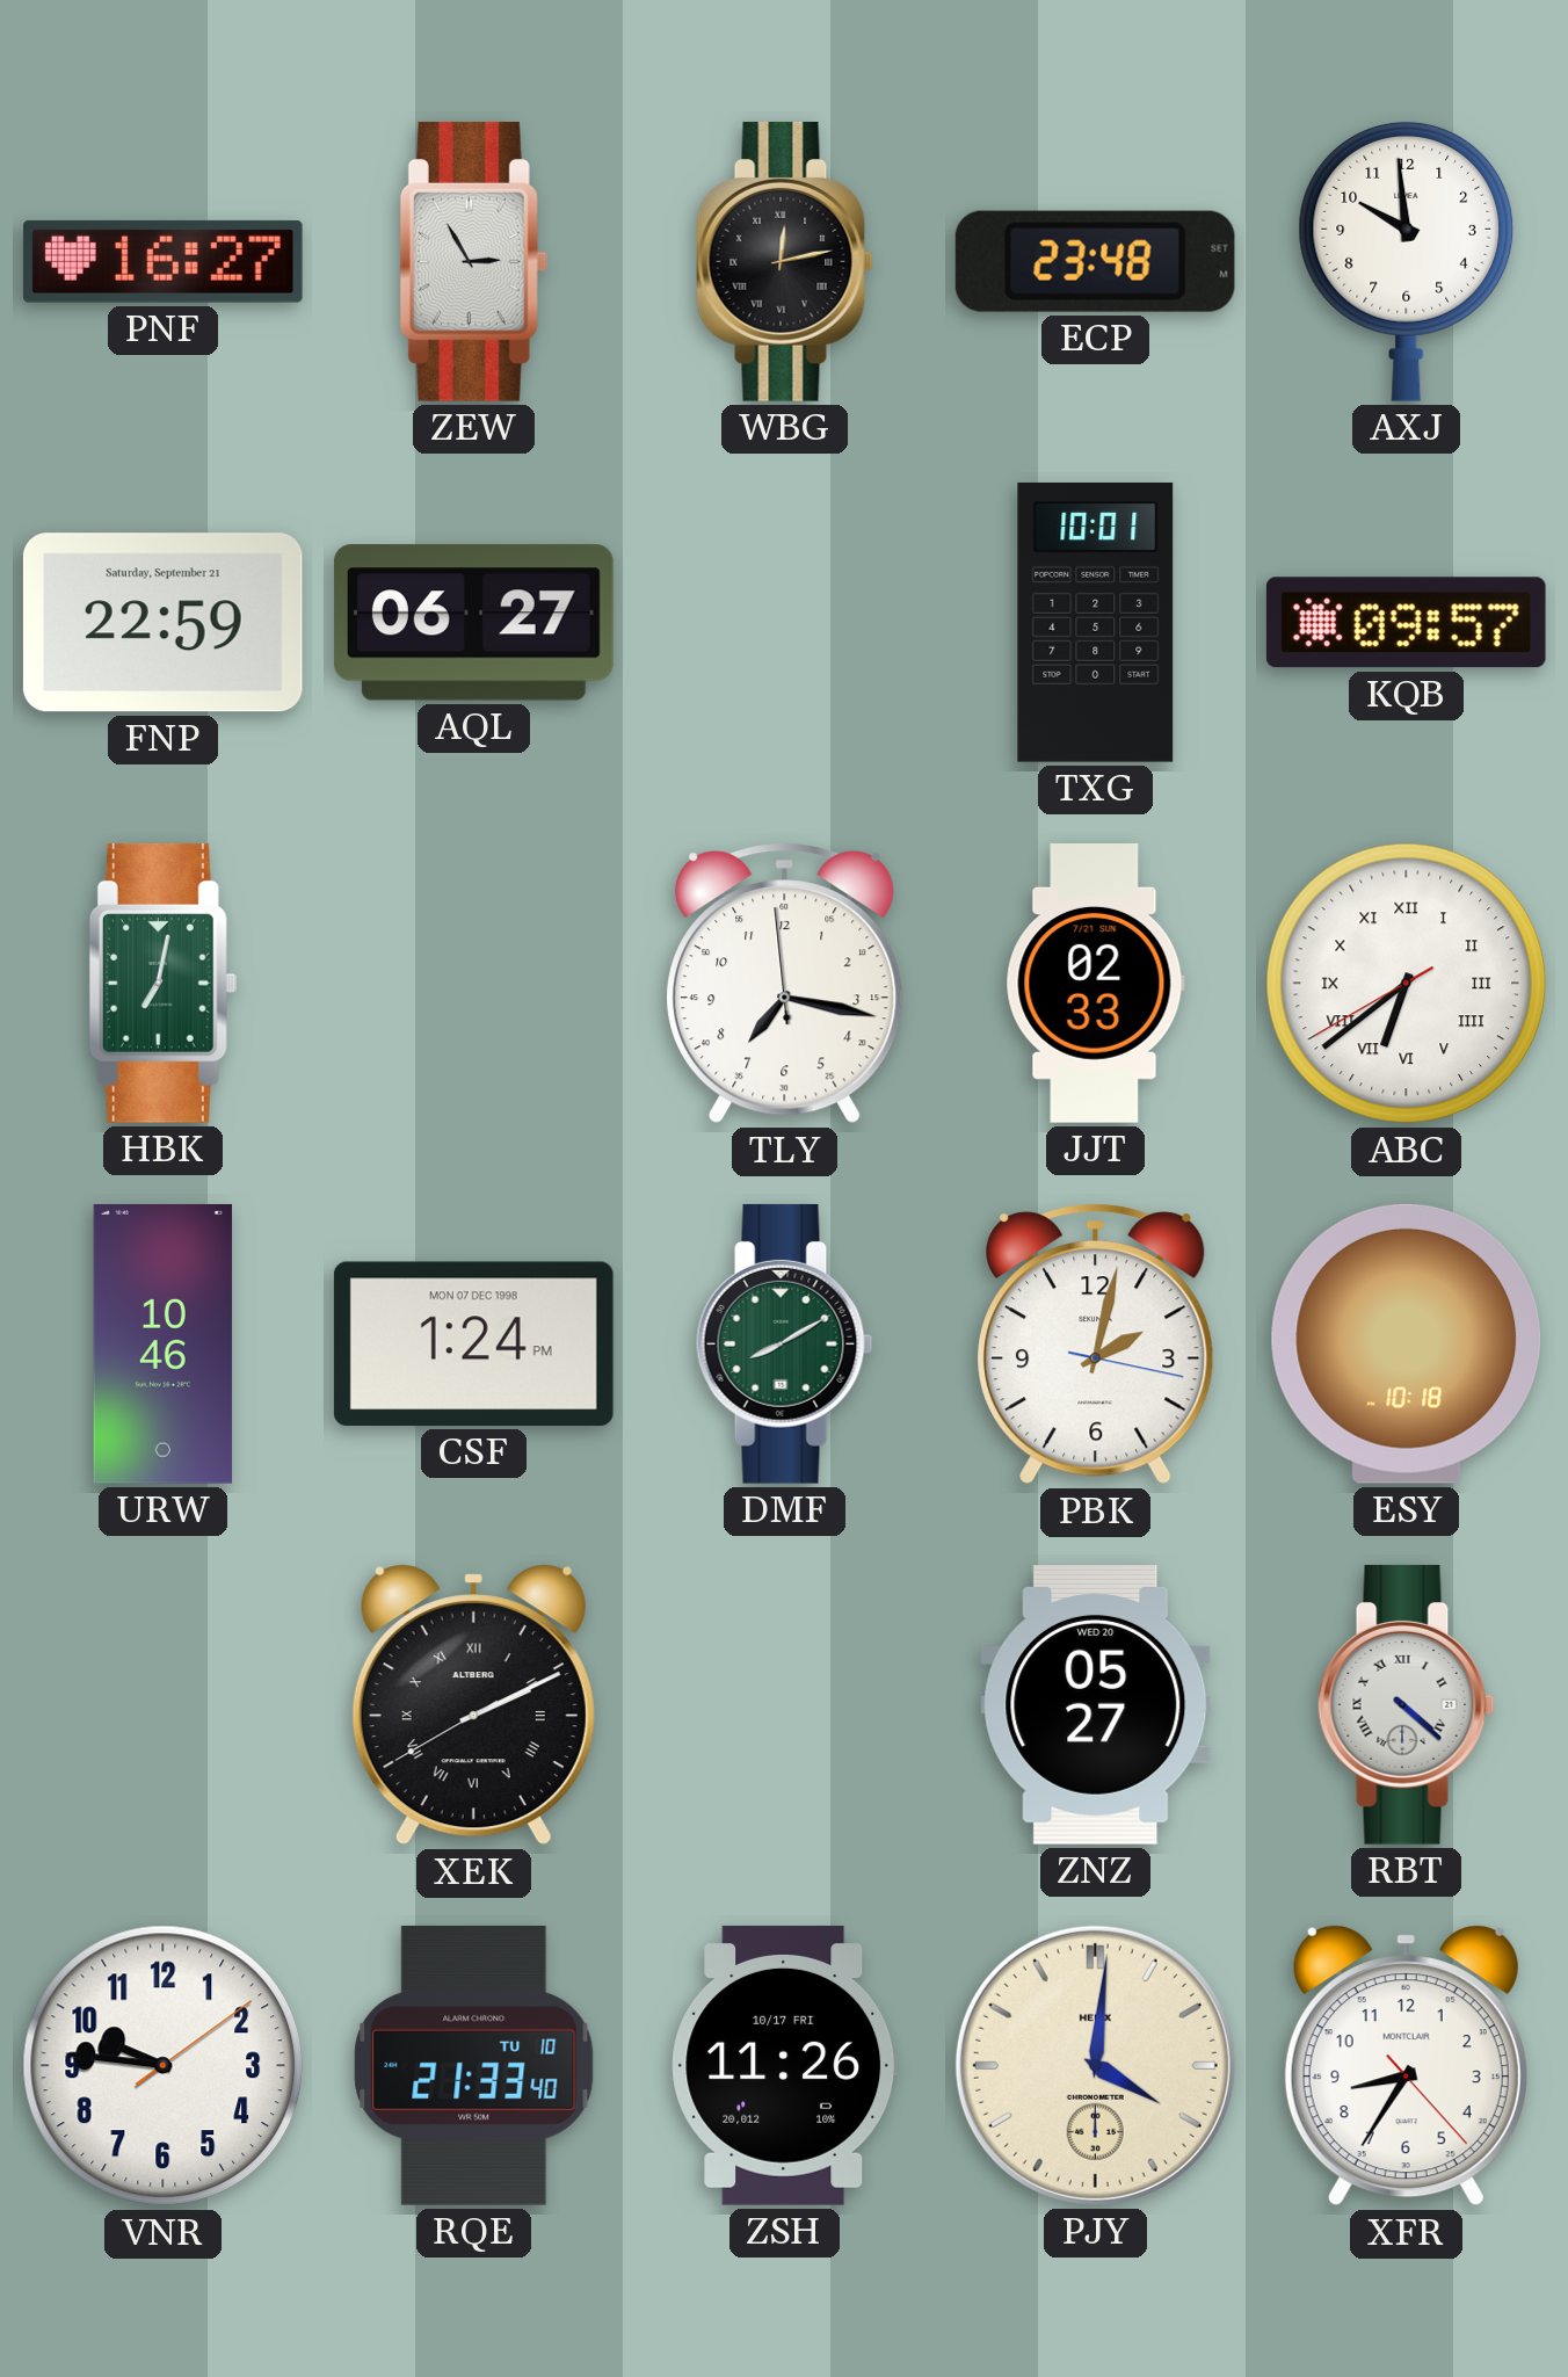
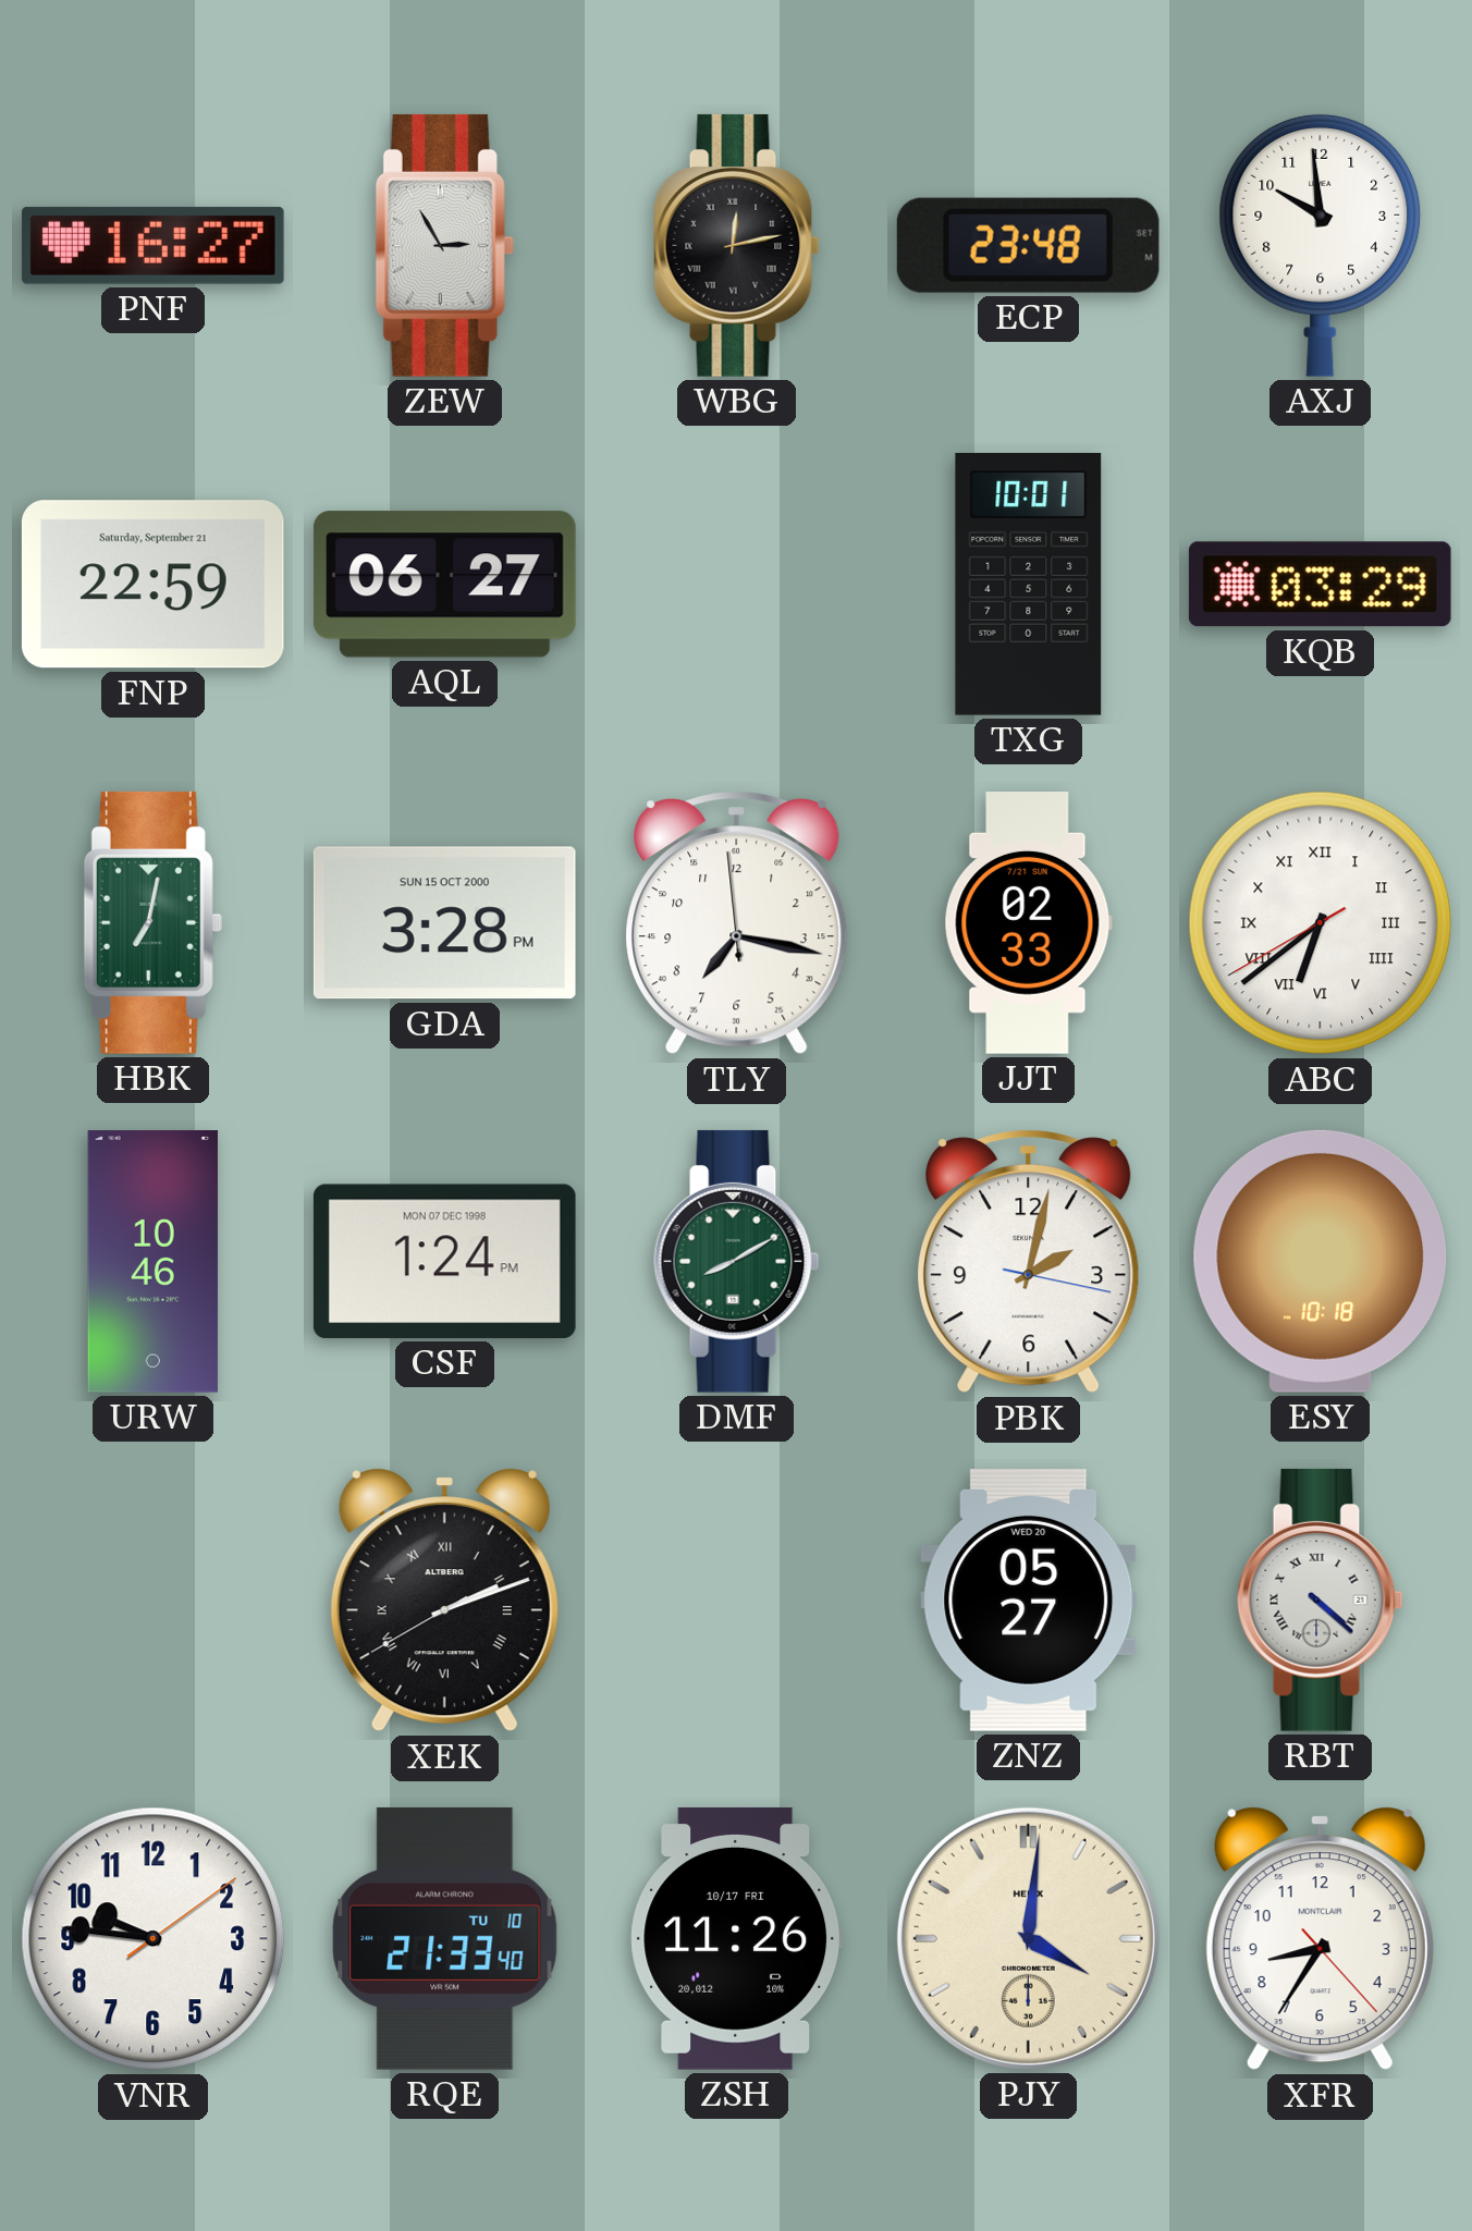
KQB: 09:57 -> 03:29 (1320, 585)
GDA: none -> 3:28 (444, 923)
XEK: 2:10 -> 2:11 (444, 1601)
